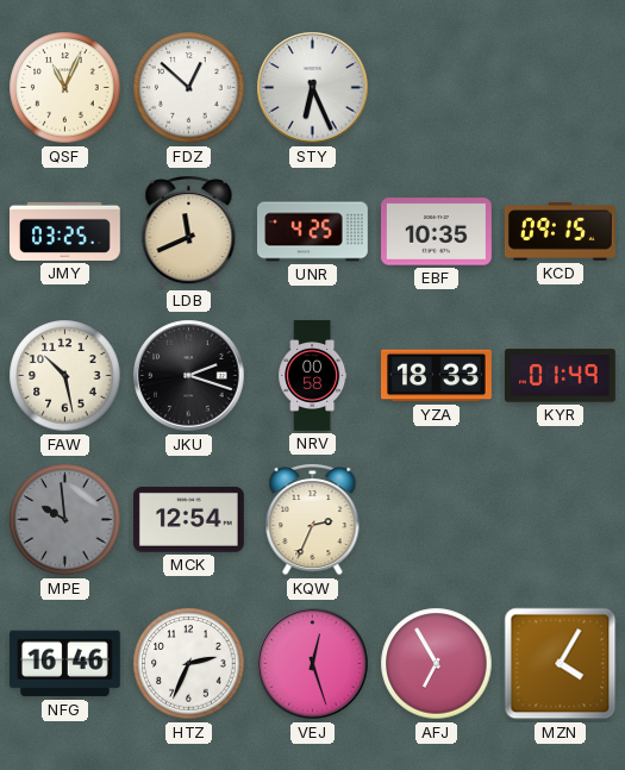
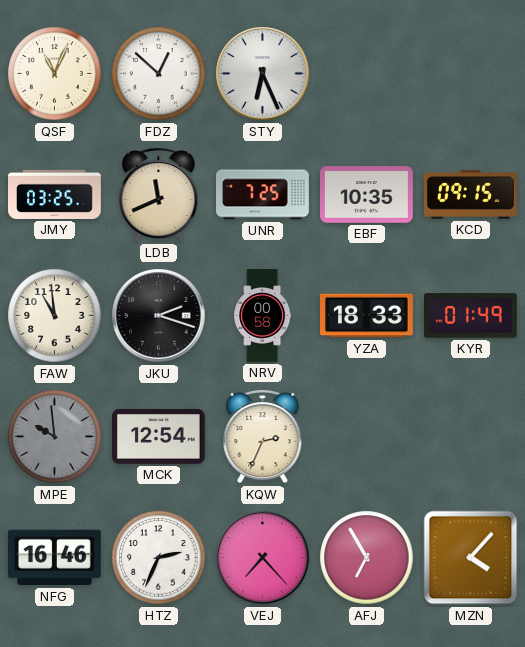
UNR: 4:25 -> 7:25 (263, 195)
FAW: 10:28 -> 10:59 (55, 316)
VEJ: 12:27 -> 7:23 (263, 558)
MZN: 4:05 -> 4:07 (471, 558)
